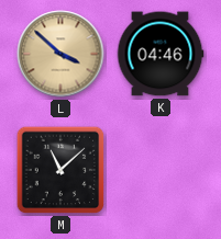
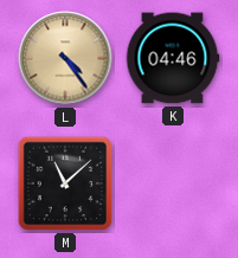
L: 3:52 -> 4:24 (65, 58)
